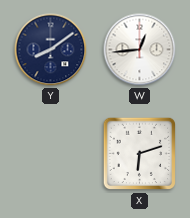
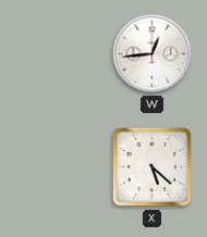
Y: 8:09 -> none (51, 50)
X: 6:12 -> 5:22 (153, 167)
